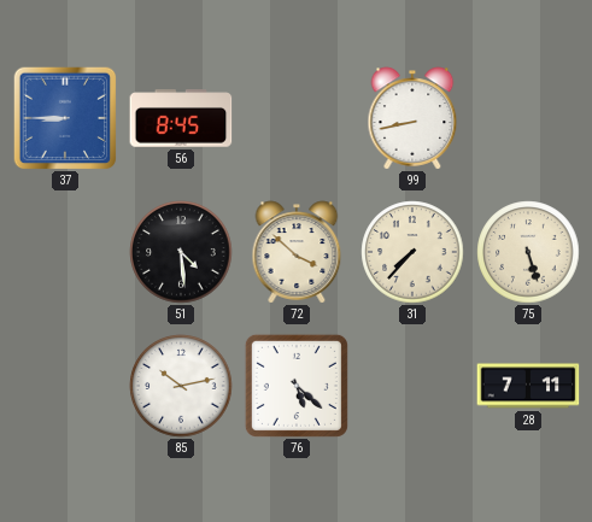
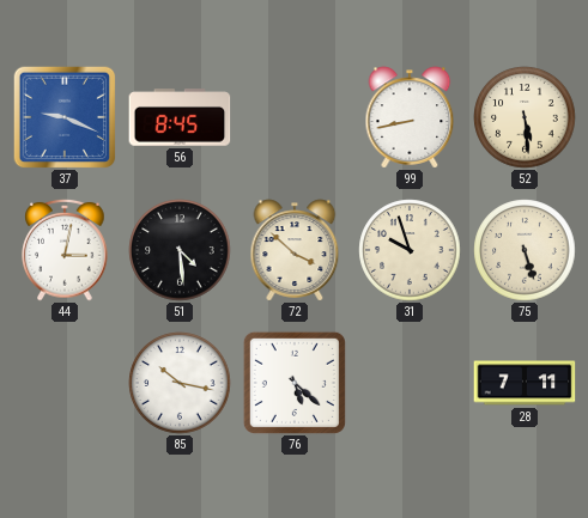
37: 8:45 -> 9:19 (65, 117)
52: none -> 5:29 (525, 117)
44: none -> 3:02 (65, 250)
31: 7:37 -> 9:57 (410, 250)
85: 10:13 -> 10:17 (180, 383)
